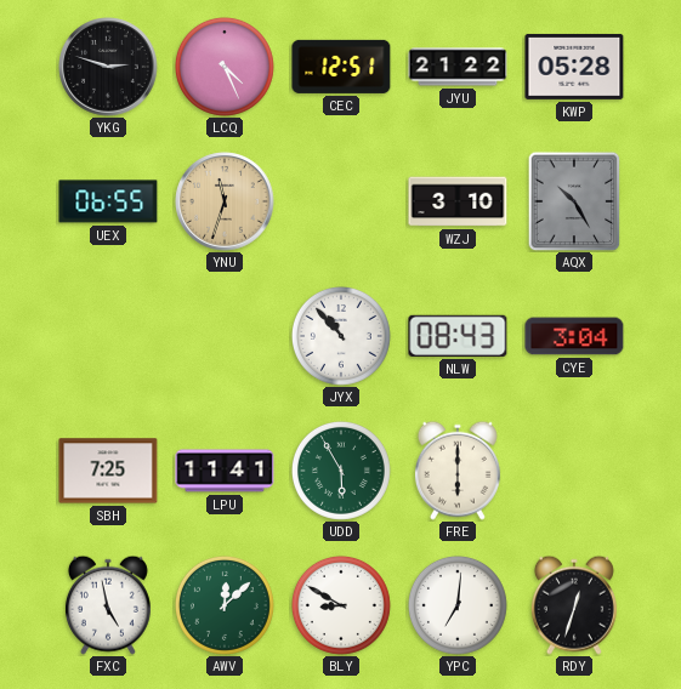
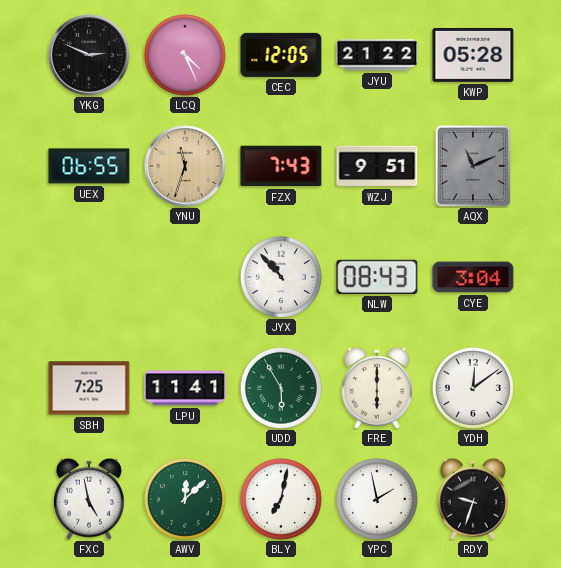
YKG: 2:48 -> 2:49 (89, 55)
CEC: 12:51 -> 12:05 (281, 55)
FZX: none -> 7:43 (281, 166)
WZJ: 3:10 -> 9:51 (377, 166)
AQX: 10:25 -> 11:11 (473, 166)
YDH: none -> 12:09 (473, 388)
BLY: 8:50 -> 7:02 (281, 499)
YPC: 7:01 -> 1:58 (377, 499)
RDY: 12:33 -> 9:33 (473, 499)
